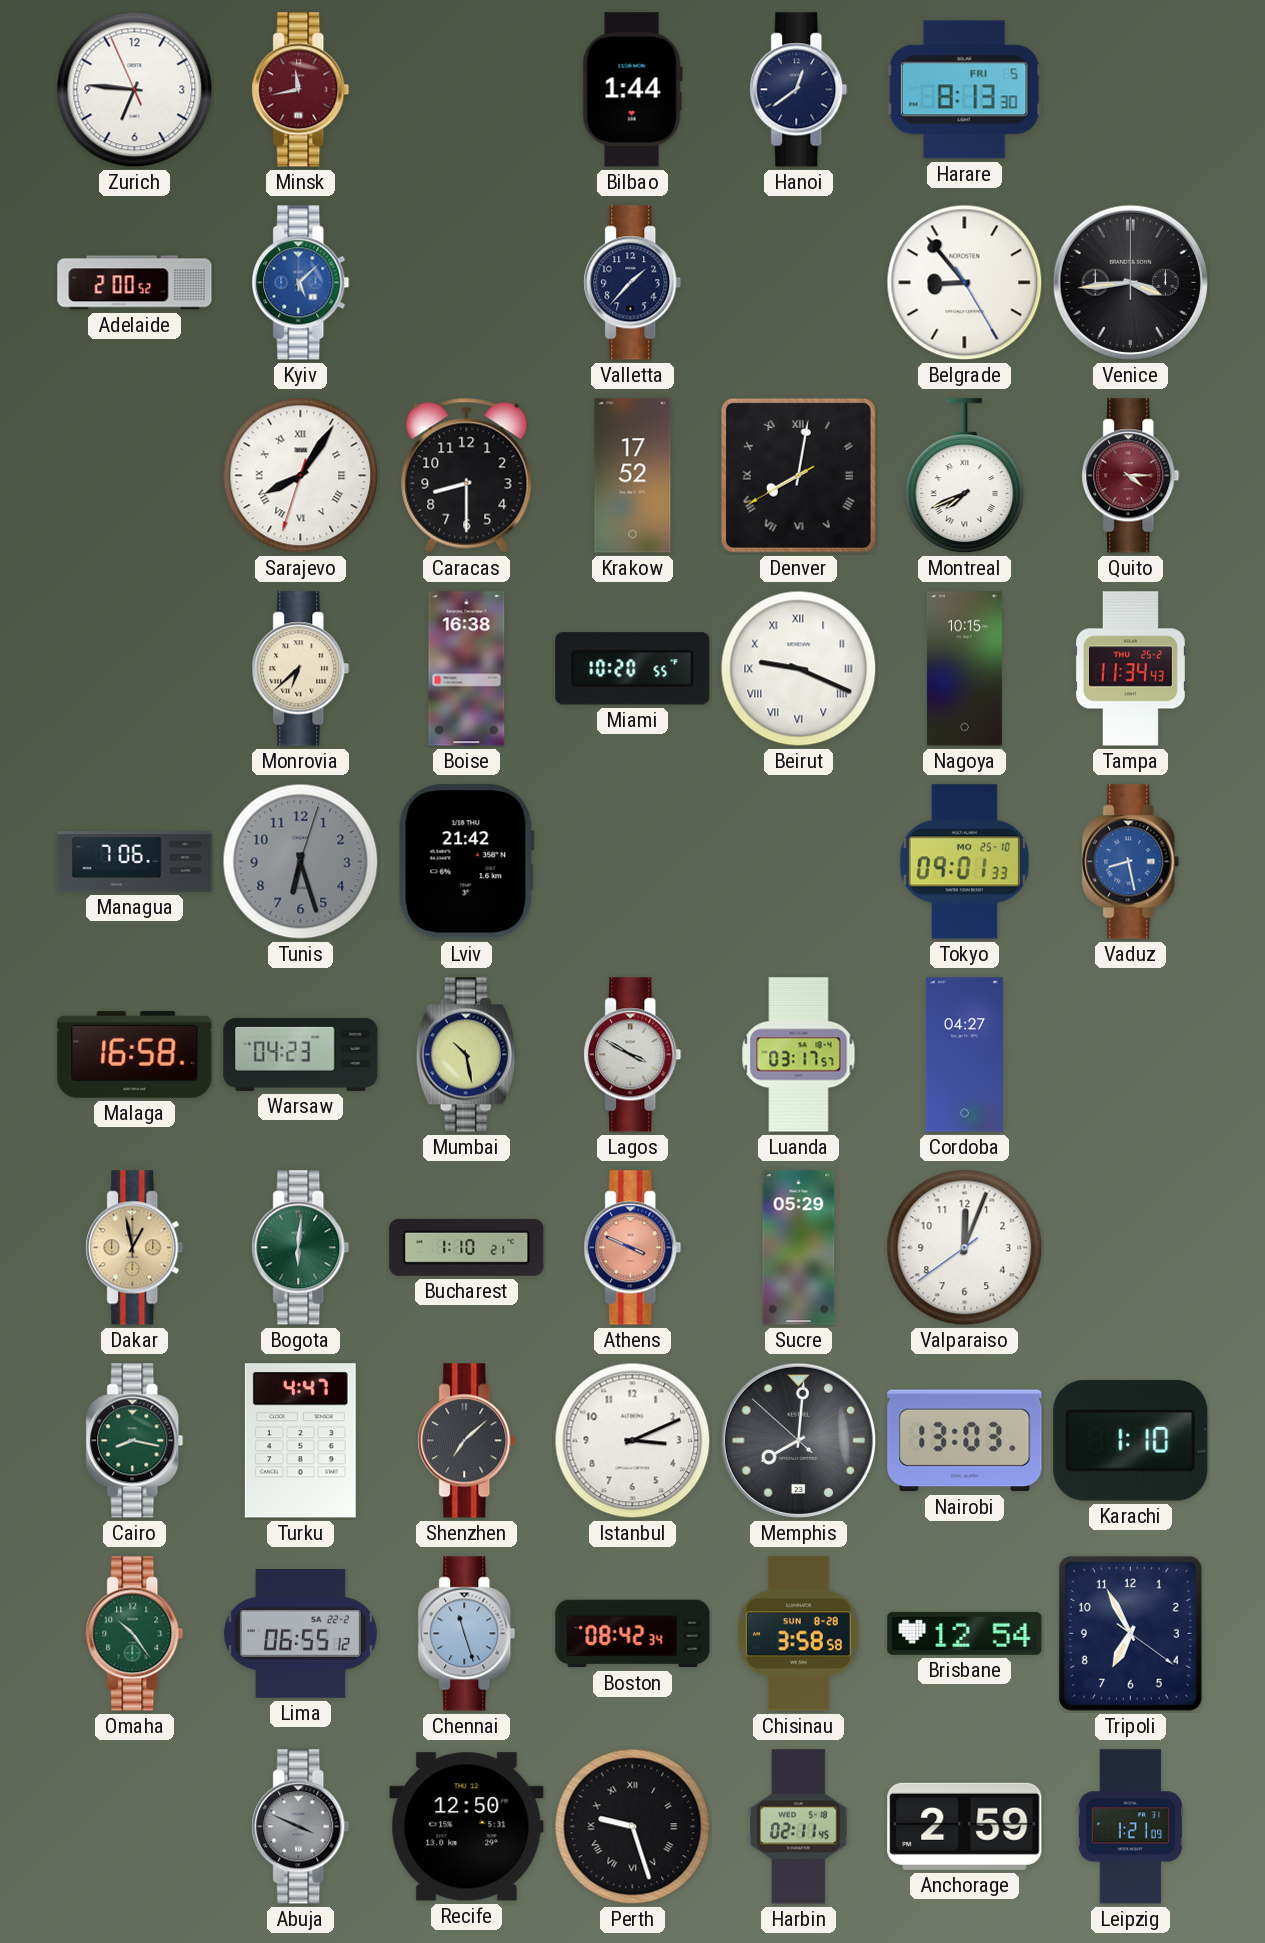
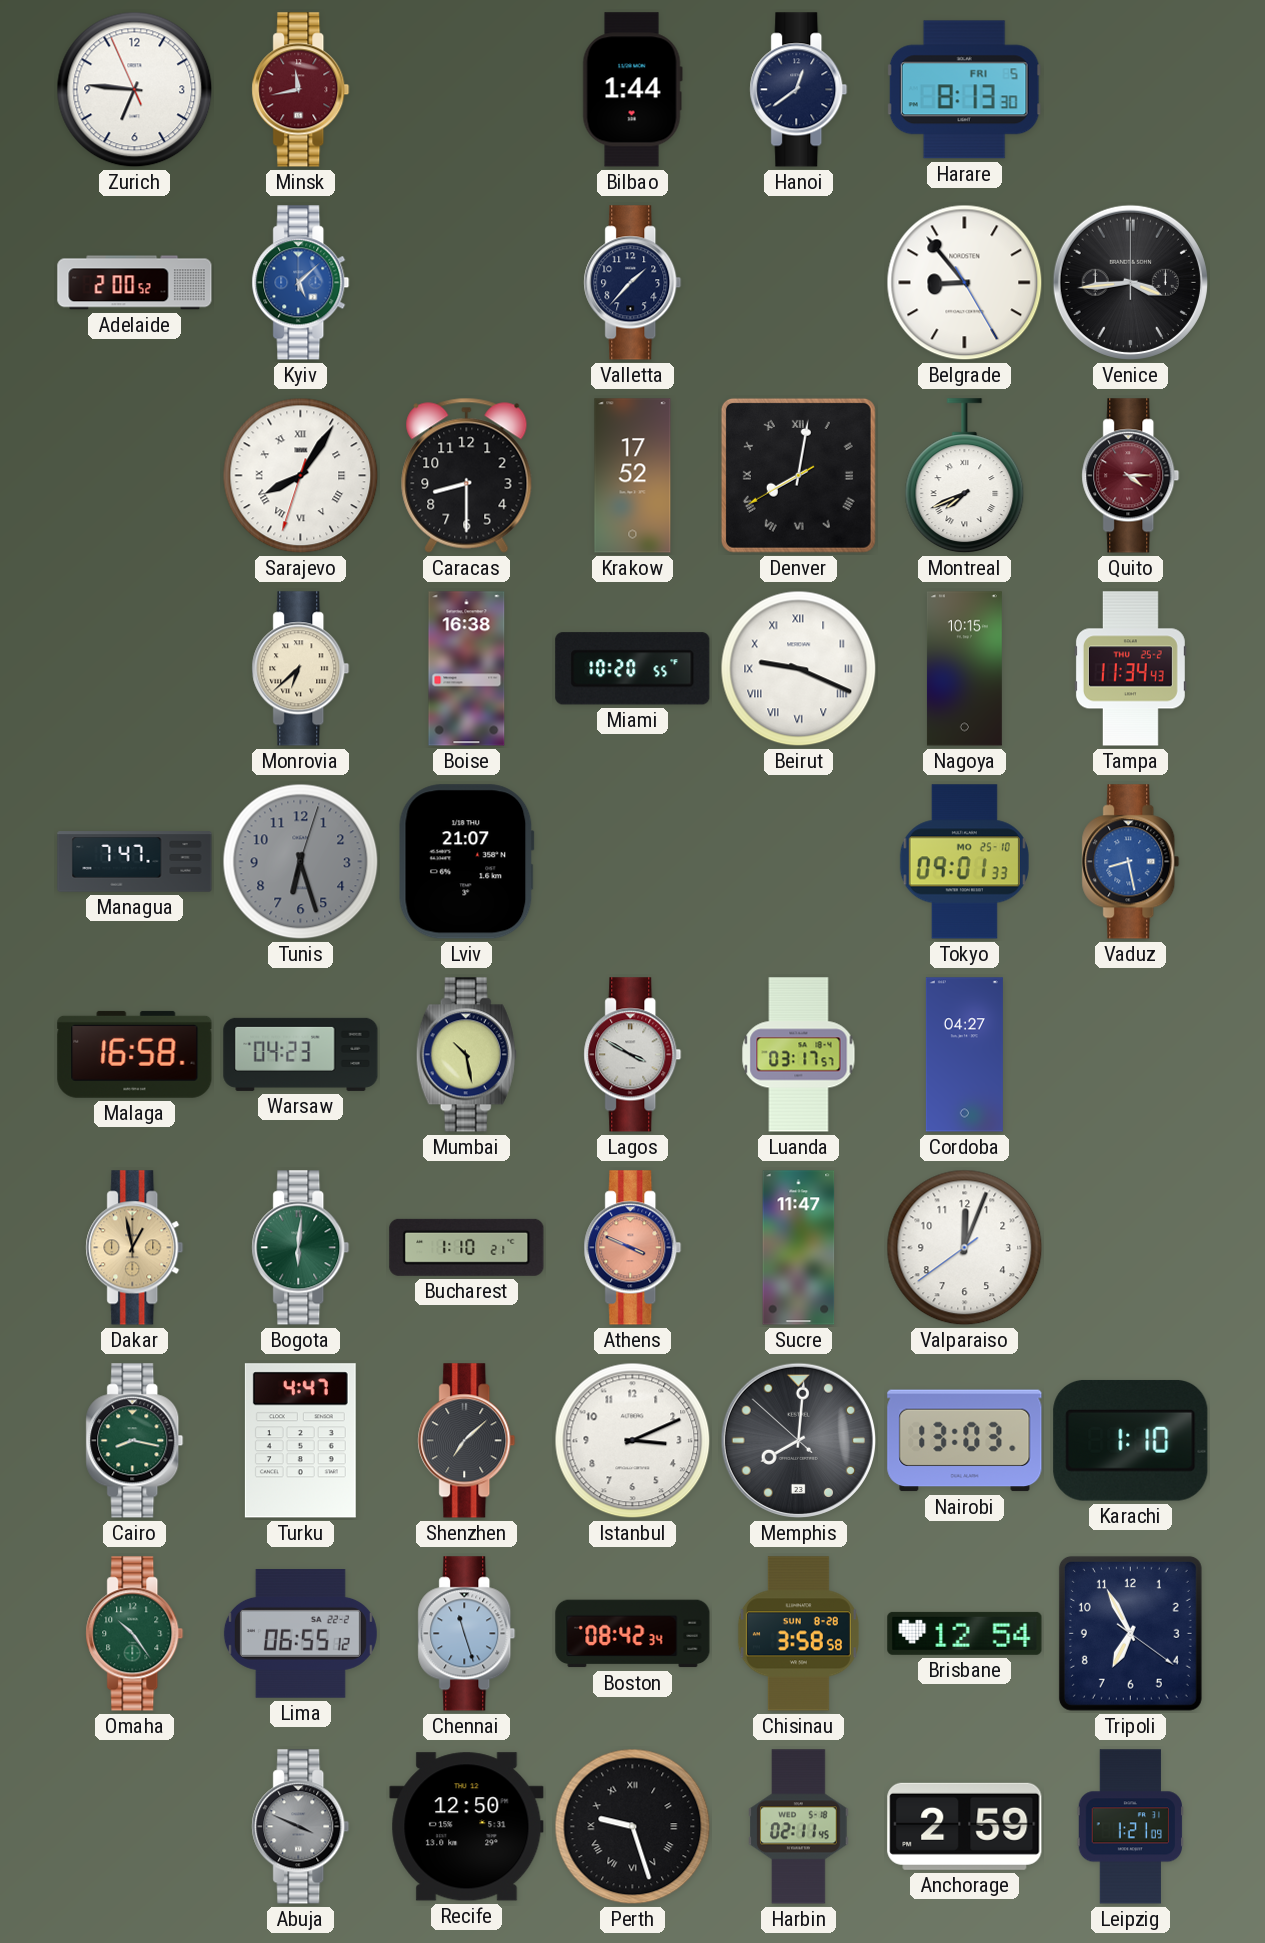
Managua: 7:06 -> 7:47 (135, 862)
Lviv: 21:42 -> 21:07 (466, 862)
Sucre: 05:29 -> 11:47 (799, 1248)
